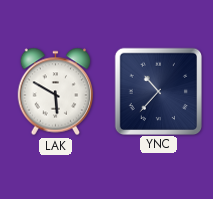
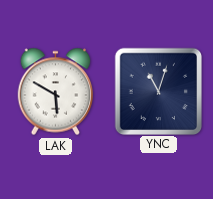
YNC: 10:37 -> 11:03 (158, 91)
